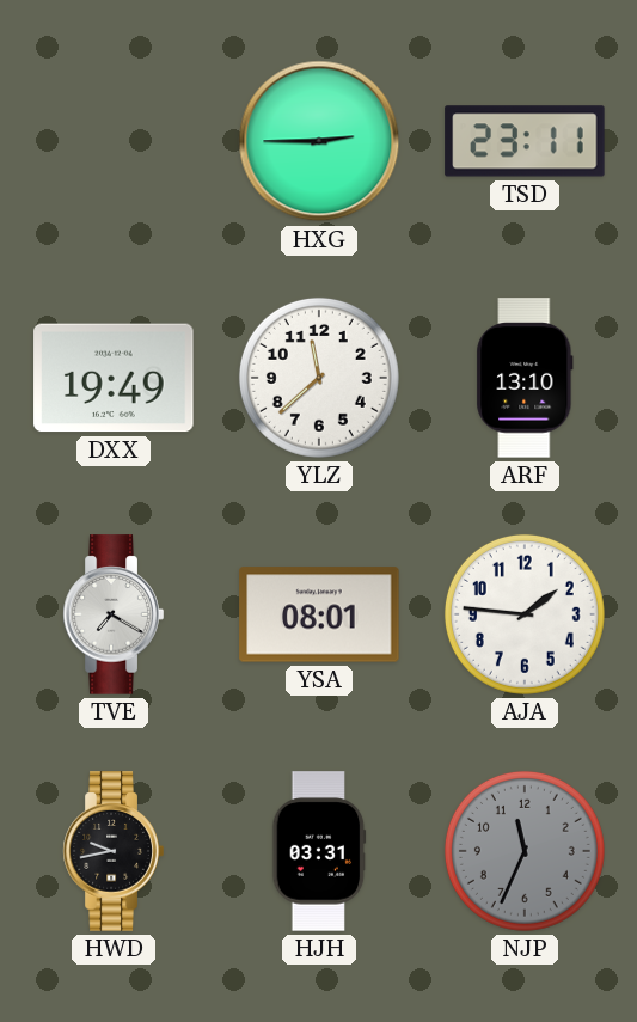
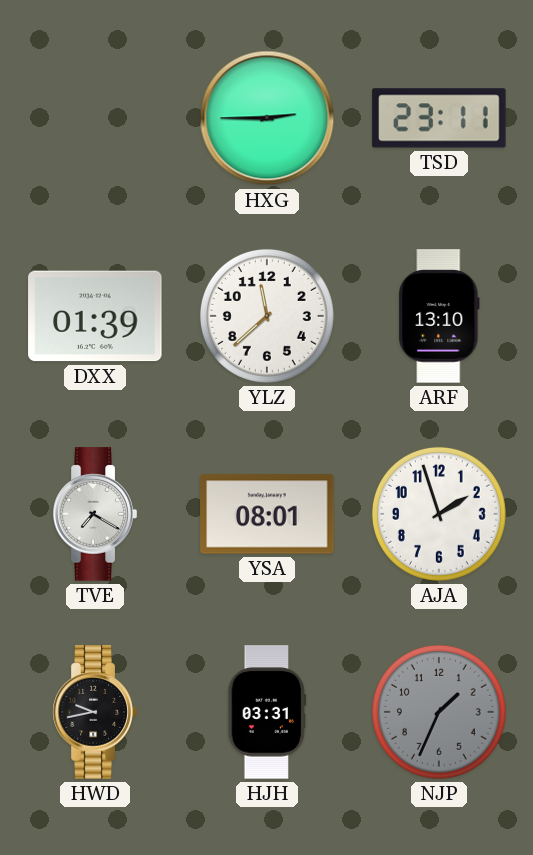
DXX: 19:49 -> 01:39 (95, 316)
AJA: 1:46 -> 1:57 (439, 514)
NJP: 11:34 -> 1:34 (439, 712)
